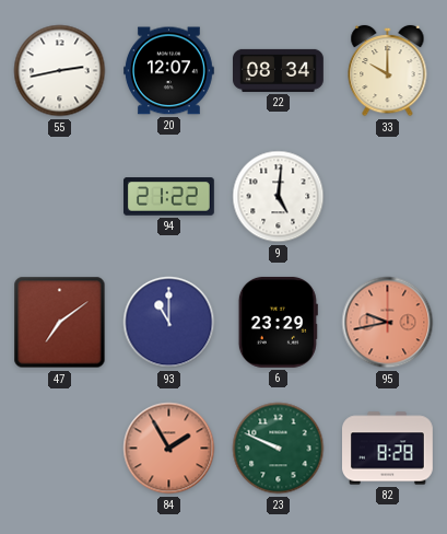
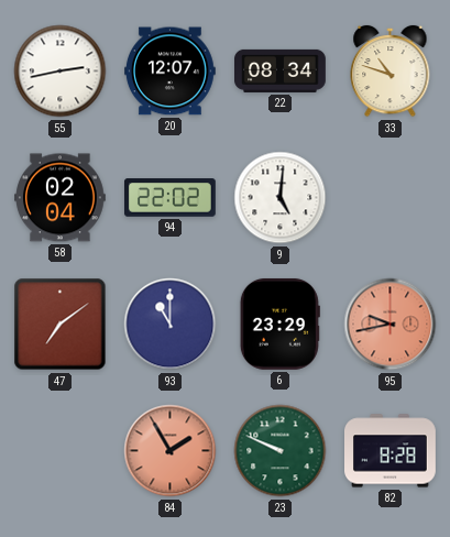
33: 10:00 -> 10:48 (391, 72)
58: none -> 02:04 (61, 198)
94: 21:22 -> 22:02 (171, 198)
